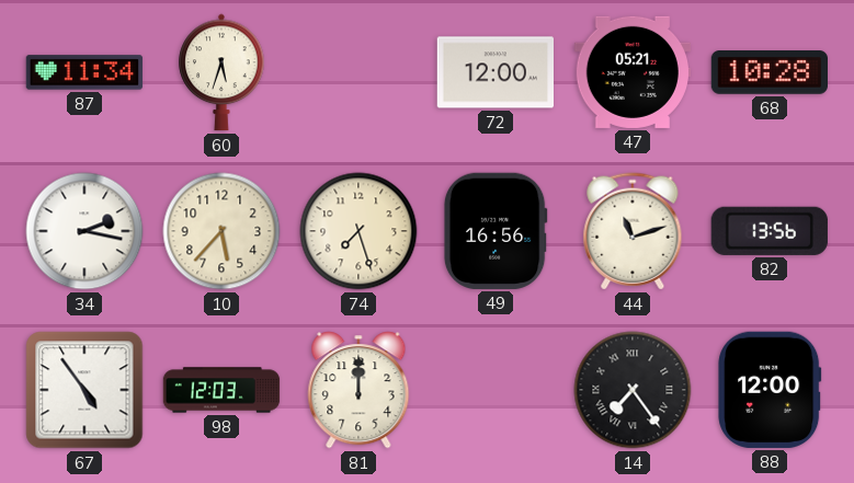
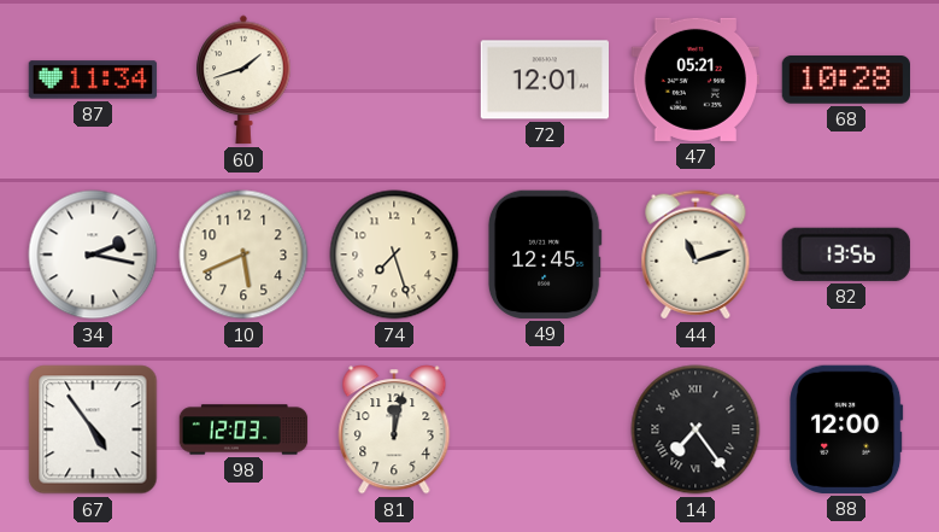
60: 5:33 -> 1:42 (243, 80)
72: 12:00 -> 12:01 (544, 80)
10: 5:37 -> 5:41 (243, 255)
49: 16:56 -> 12:45 (545, 255)
81: 12:00 -> 12:02 (394, 429)
